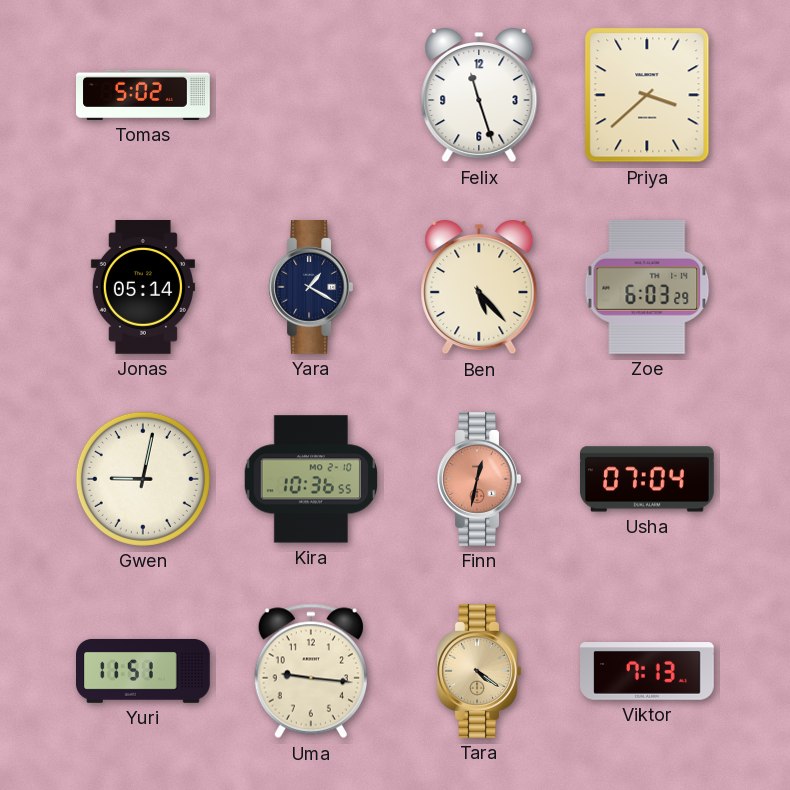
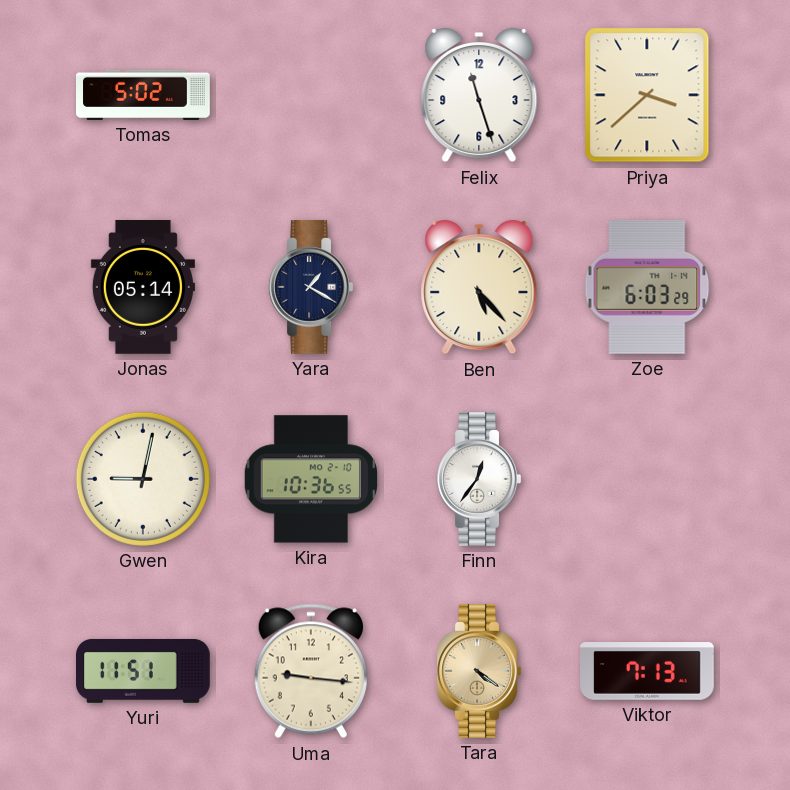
Finn: 12:32 -> 12:36 (479, 480)
Finn dial: salmon -> white (479, 480)
Usha: 07:04 -> none (648, 479)
